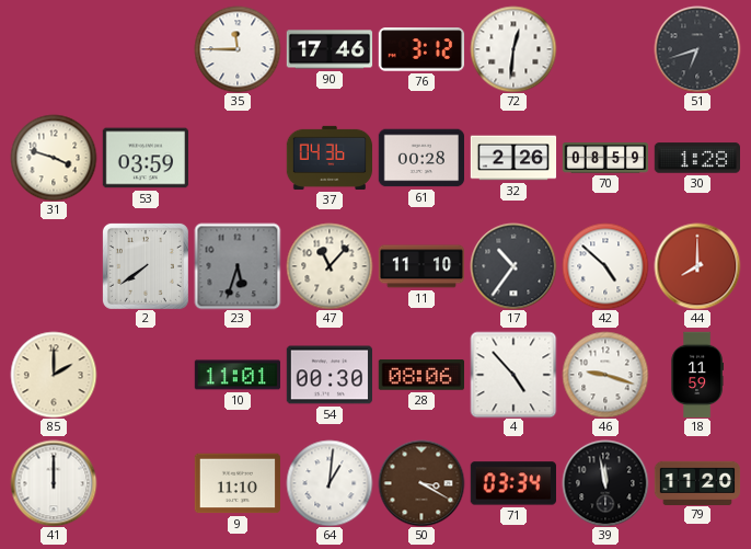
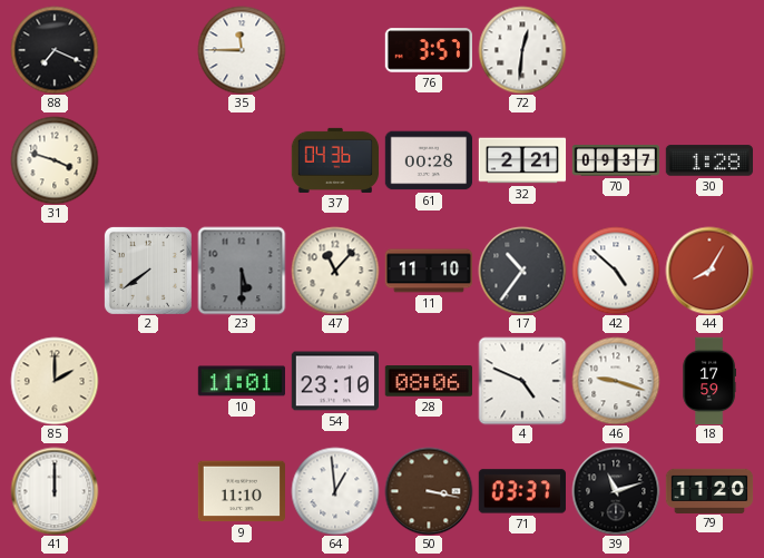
88: none -> 7:19 (55, 50)
90: 17:46 -> none (330, 49)
76: 3:12 -> 3:57 (428, 50)
51: 6:42 -> none (697, 49)
53: 03:59 -> none (145, 158)
32: 2:26 -> 2:21 (522, 160)
70: 08:59 -> 09:37 (616, 160)
23: 5:33 -> 5:30 (242, 271)
44: 8:00 -> 8:05 (709, 271)
54: 00:30 -> 23:10 (334, 381)
4: 4:53 -> 4:49 (522, 381)
18: 11:59 -> 17:59 (708, 381)
64: 1:01 -> 12:59 (335, 491)
50: 3:20 -> 3:17 (429, 491)
71: 03:34 -> 03:37 (522, 491)
39: 11:58 -> 11:12 (616, 491)
